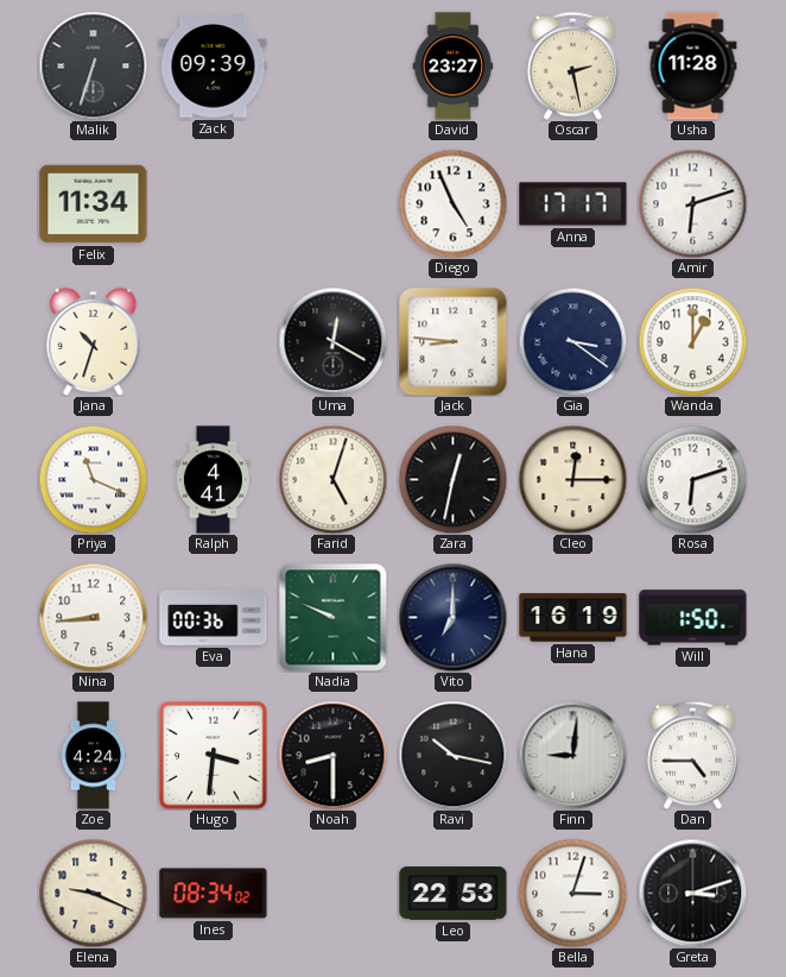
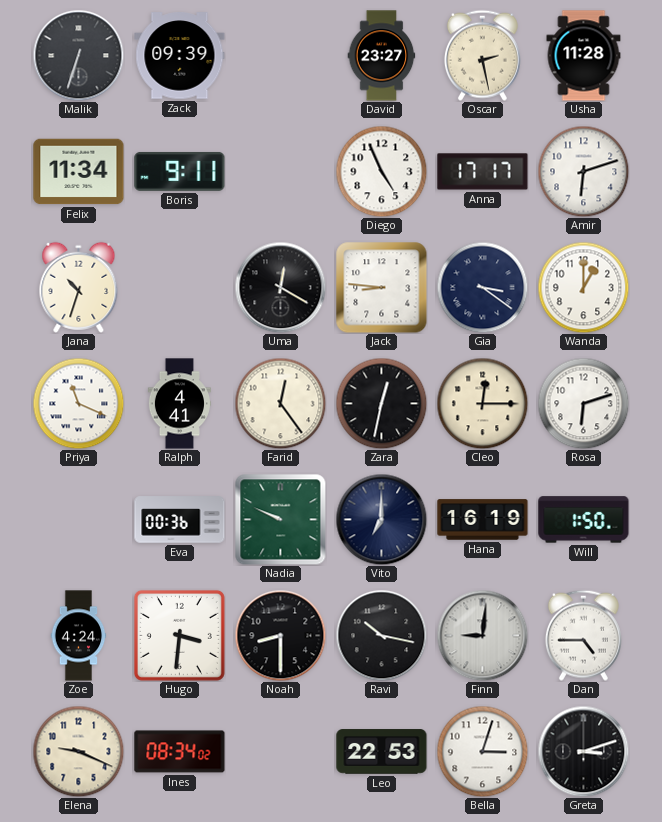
Boris: none -> 9:11 (180, 171)
Farid: 5:03 -> 12:24 (280, 403)
Nina: 8:44 -> none (93, 617)
